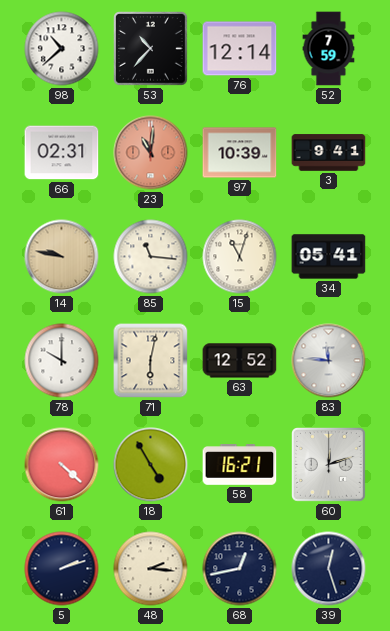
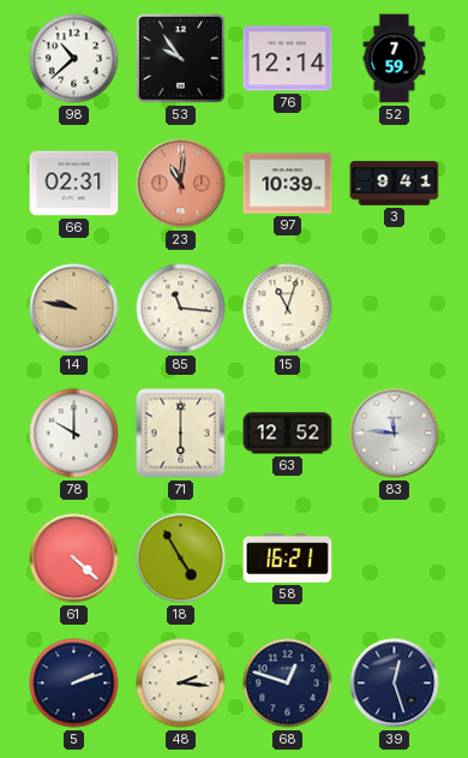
53: 10:37 -> 9:54 (181, 59)
34: 05:41 -> none (329, 257)
71: 6:02 -> 6:00 (181, 434)
60: 12:12 -> none (329, 465)
68: 12:43 -> 12:48 (288, 684)
